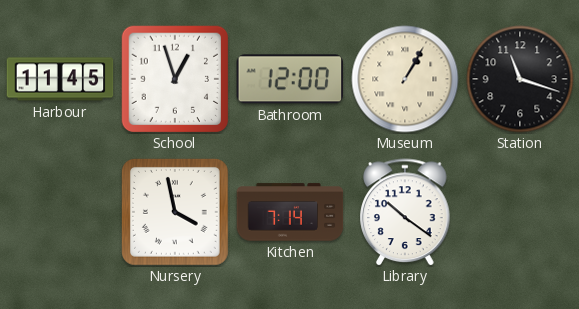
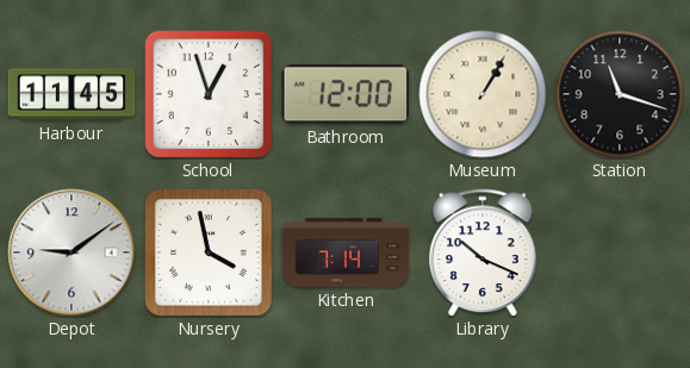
Depot: none -> 9:09 (72, 252)
Library: 10:21 -> 10:19 (483, 252)
